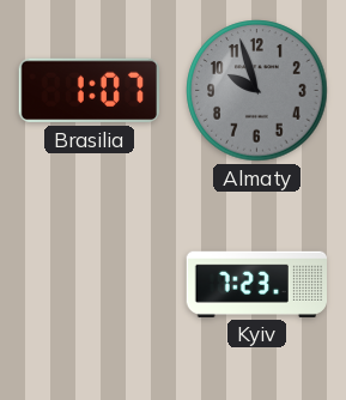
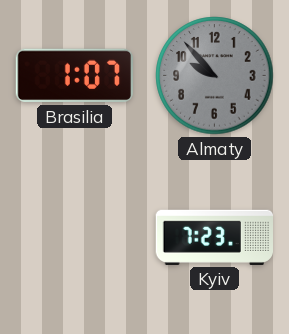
Almaty: 9:57 -> 9:53 (215, 76)
